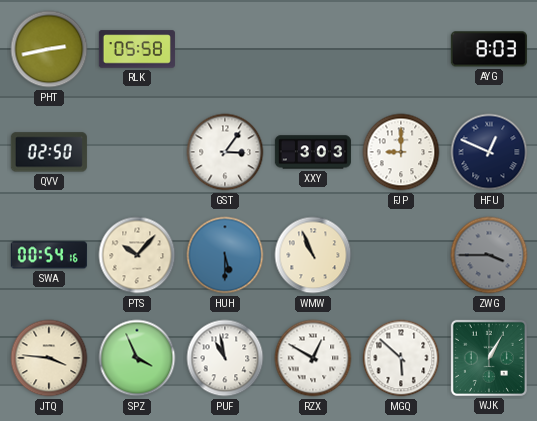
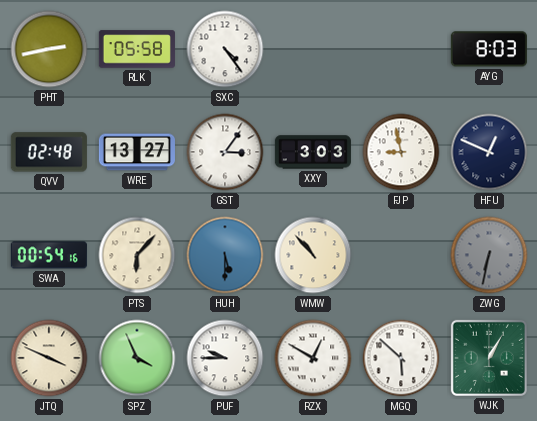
SXC: none -> 4:24 (225, 49)
QVV: 02:50 -> 02:48 (49, 152)
WRE: none -> 13:27 (137, 152)
FJP: 9:00 -> 8:58 (401, 152)
PTS: 10:07 -> 6:07 (137, 255)
WMW: 10:56 -> 10:53 (313, 255)
ZWG: 3:45 -> 6:32 (489, 255)
JTQ: 3:46 -> 3:49 (49, 358)
PUF: 10:58 -> 9:45 (225, 358)
